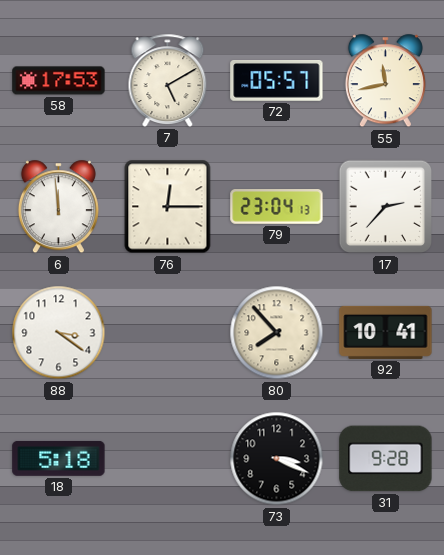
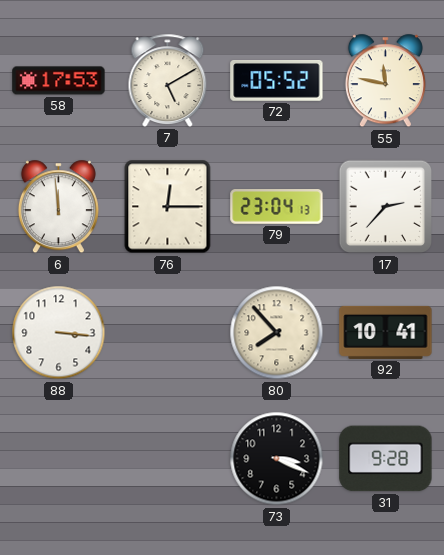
72: 05:57 -> 05:52 (277, 81)
55: 11:43 -> 11:47 (385, 81)
88: 3:21 -> 3:16 (59, 333)
18: 5:18 -> none (59, 458)
